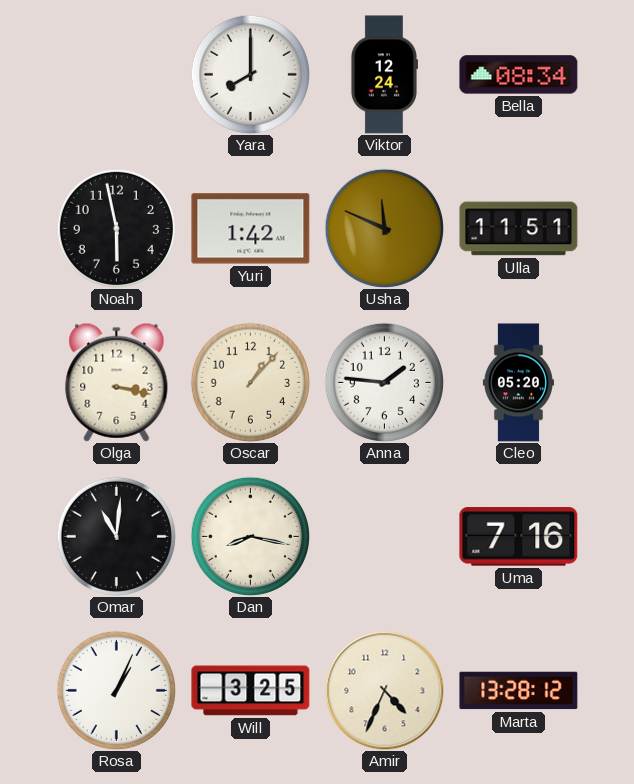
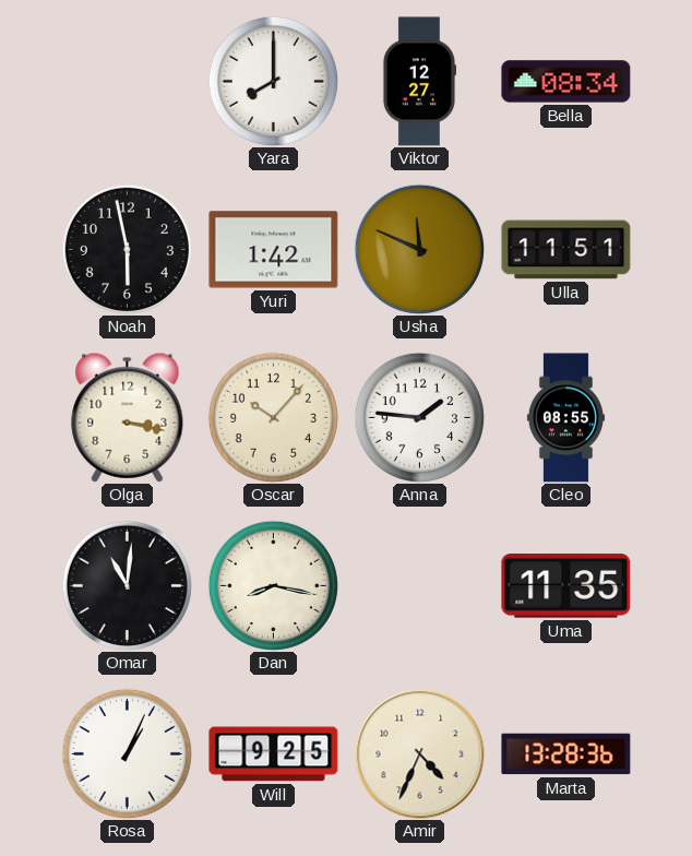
Viktor: 12:24 -> 12:27 (419, 82)
Oscar: 1:07 -> 10:07 (273, 417)
Cleo: 05:20 -> 08:55 (565, 418)
Uma: 7:16 -> 11:35 (566, 586)
Will: 3:25 -> 9:25 (274, 754)
Marta: 13:28:12 -> 13:28:36 (566, 754)
